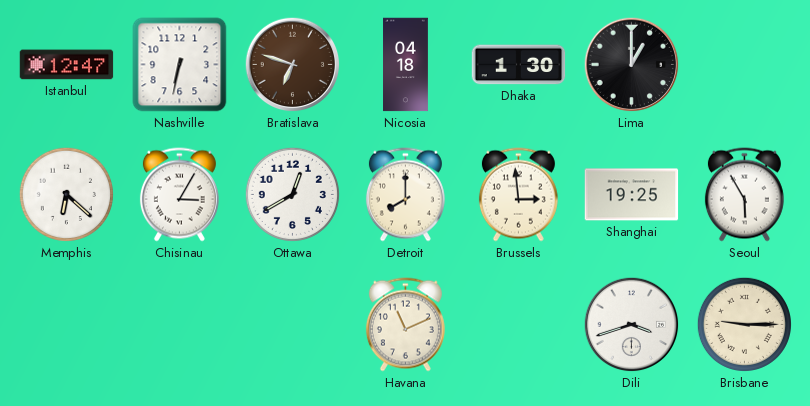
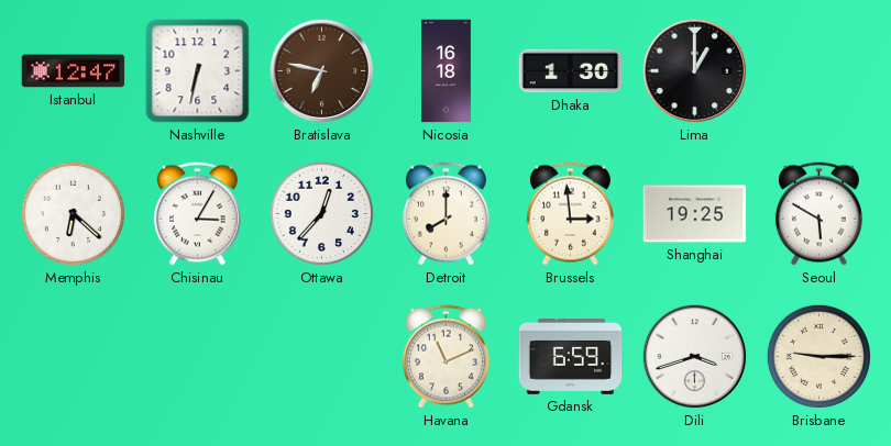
Bratislava: 6:48 -> 6:47 (322, 71)
Nicosia: 04:18 -> 16:18 (447, 71)
Ottawa: 12:40 -> 12:37 (321, 213)
Seoul: 5:55 -> 5:50 (818, 214)
Gdansk: none -> 6:59 (571, 356)
